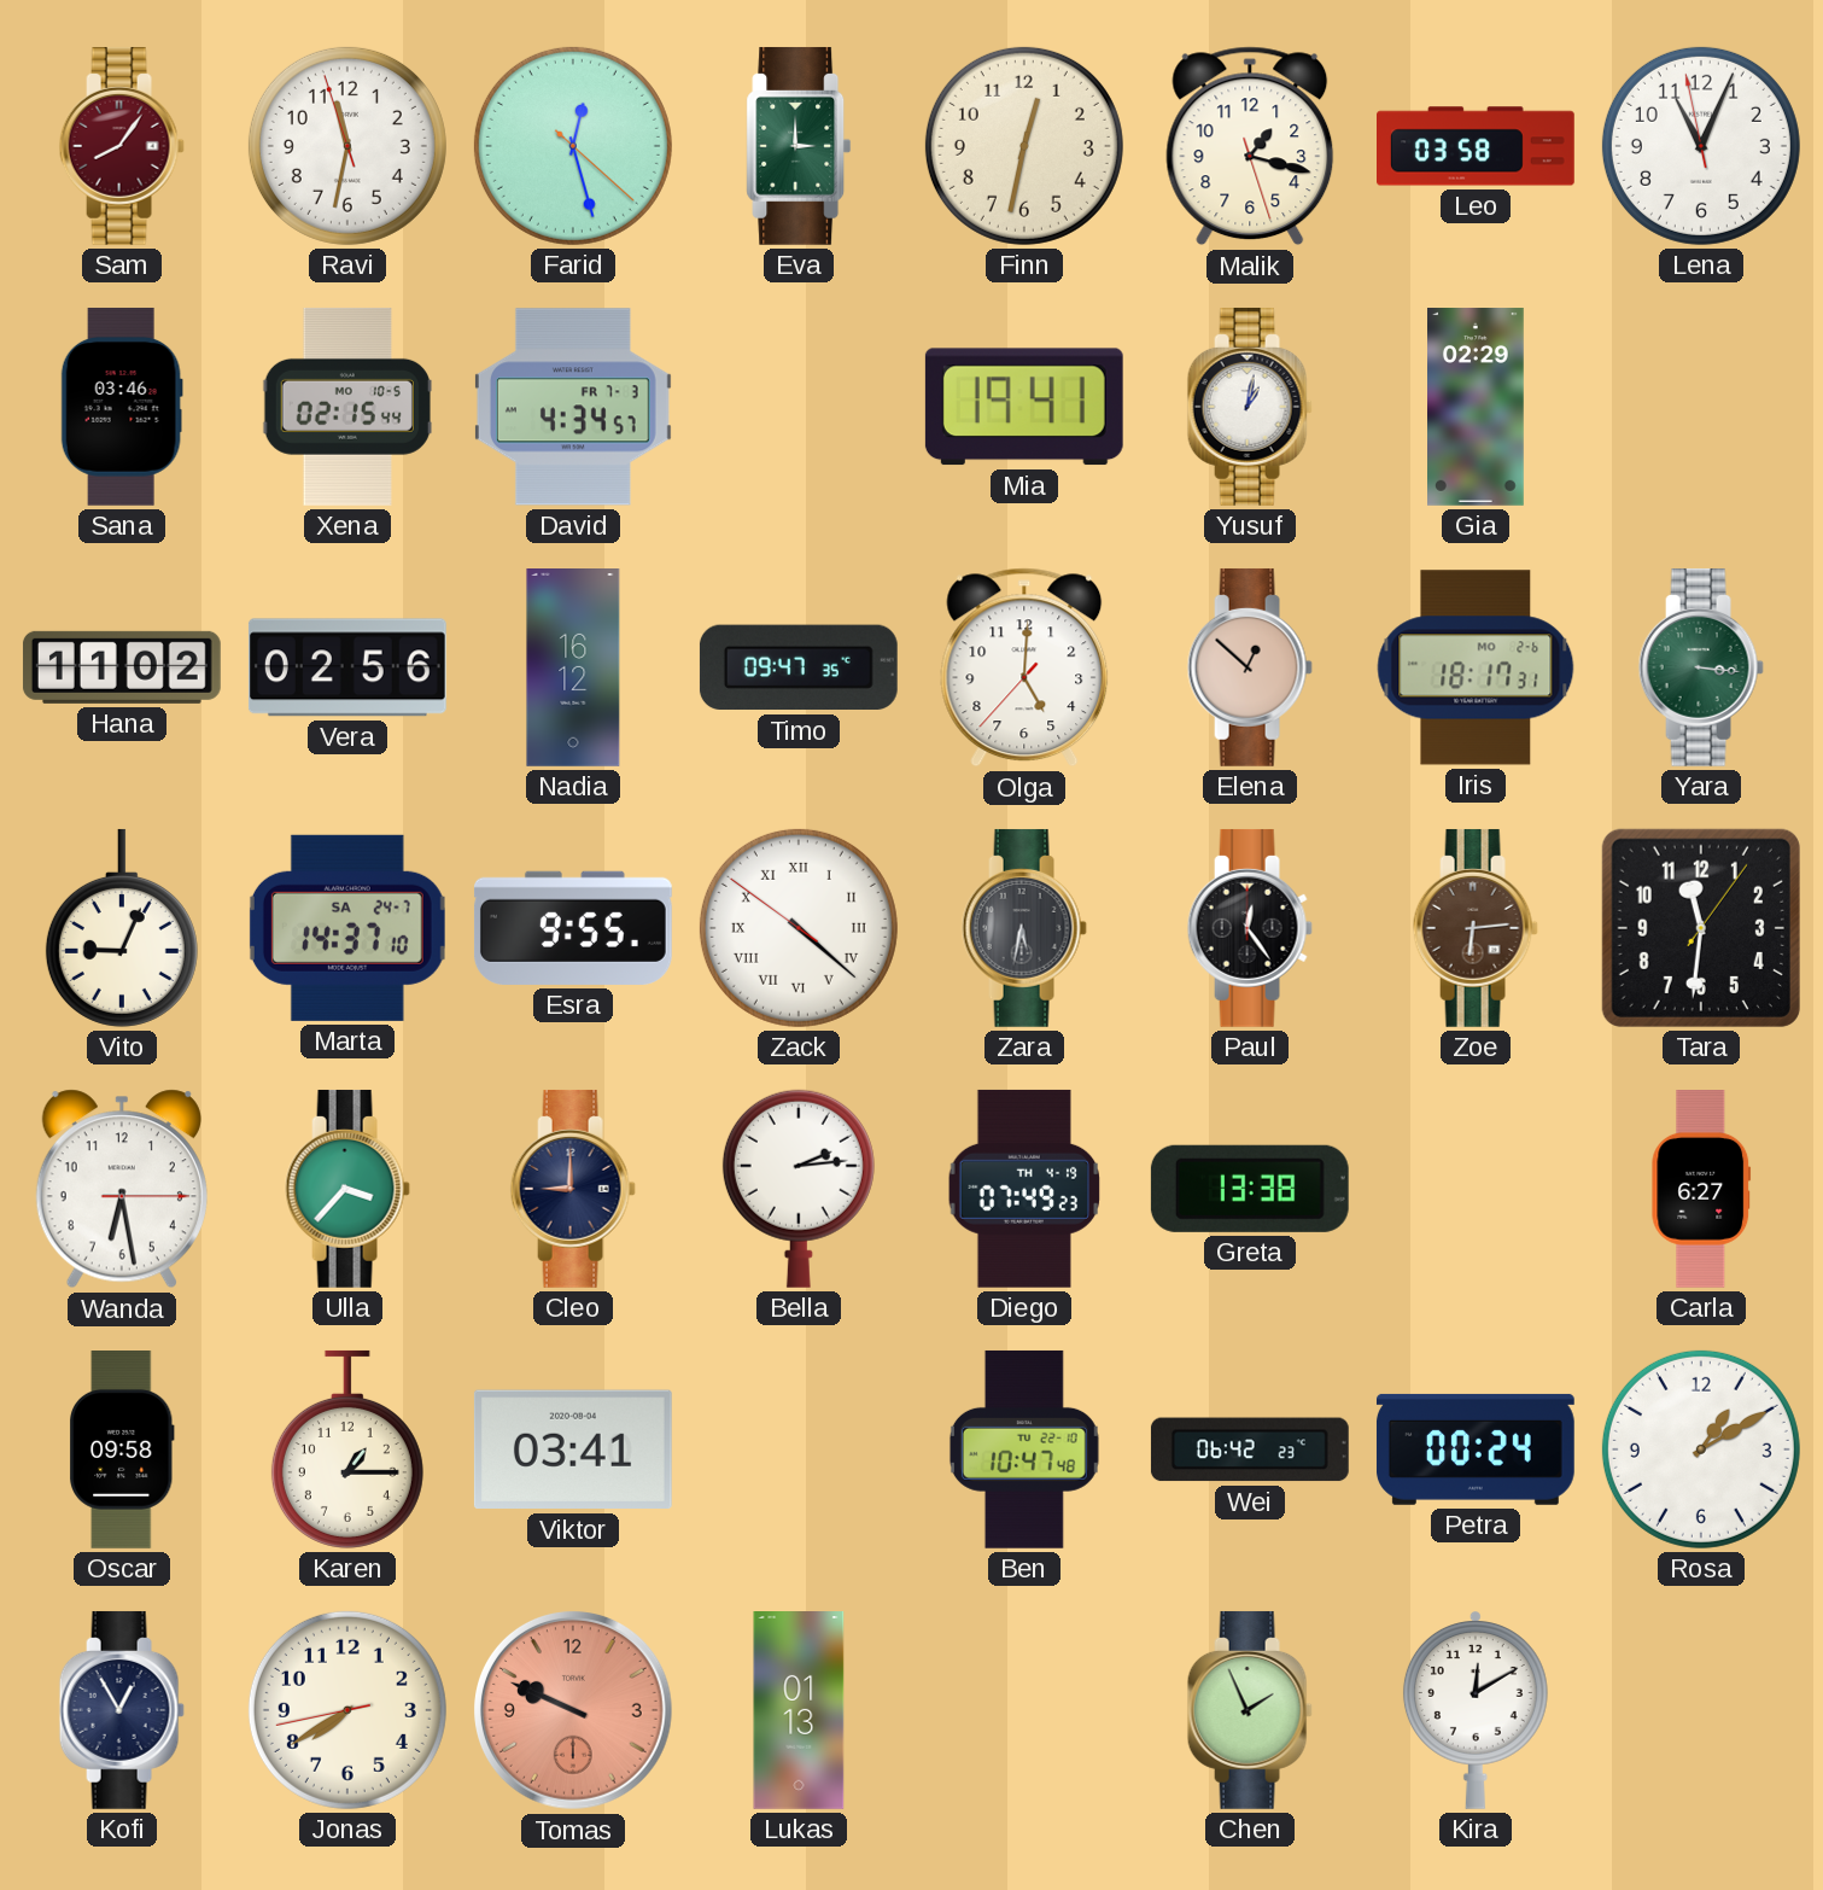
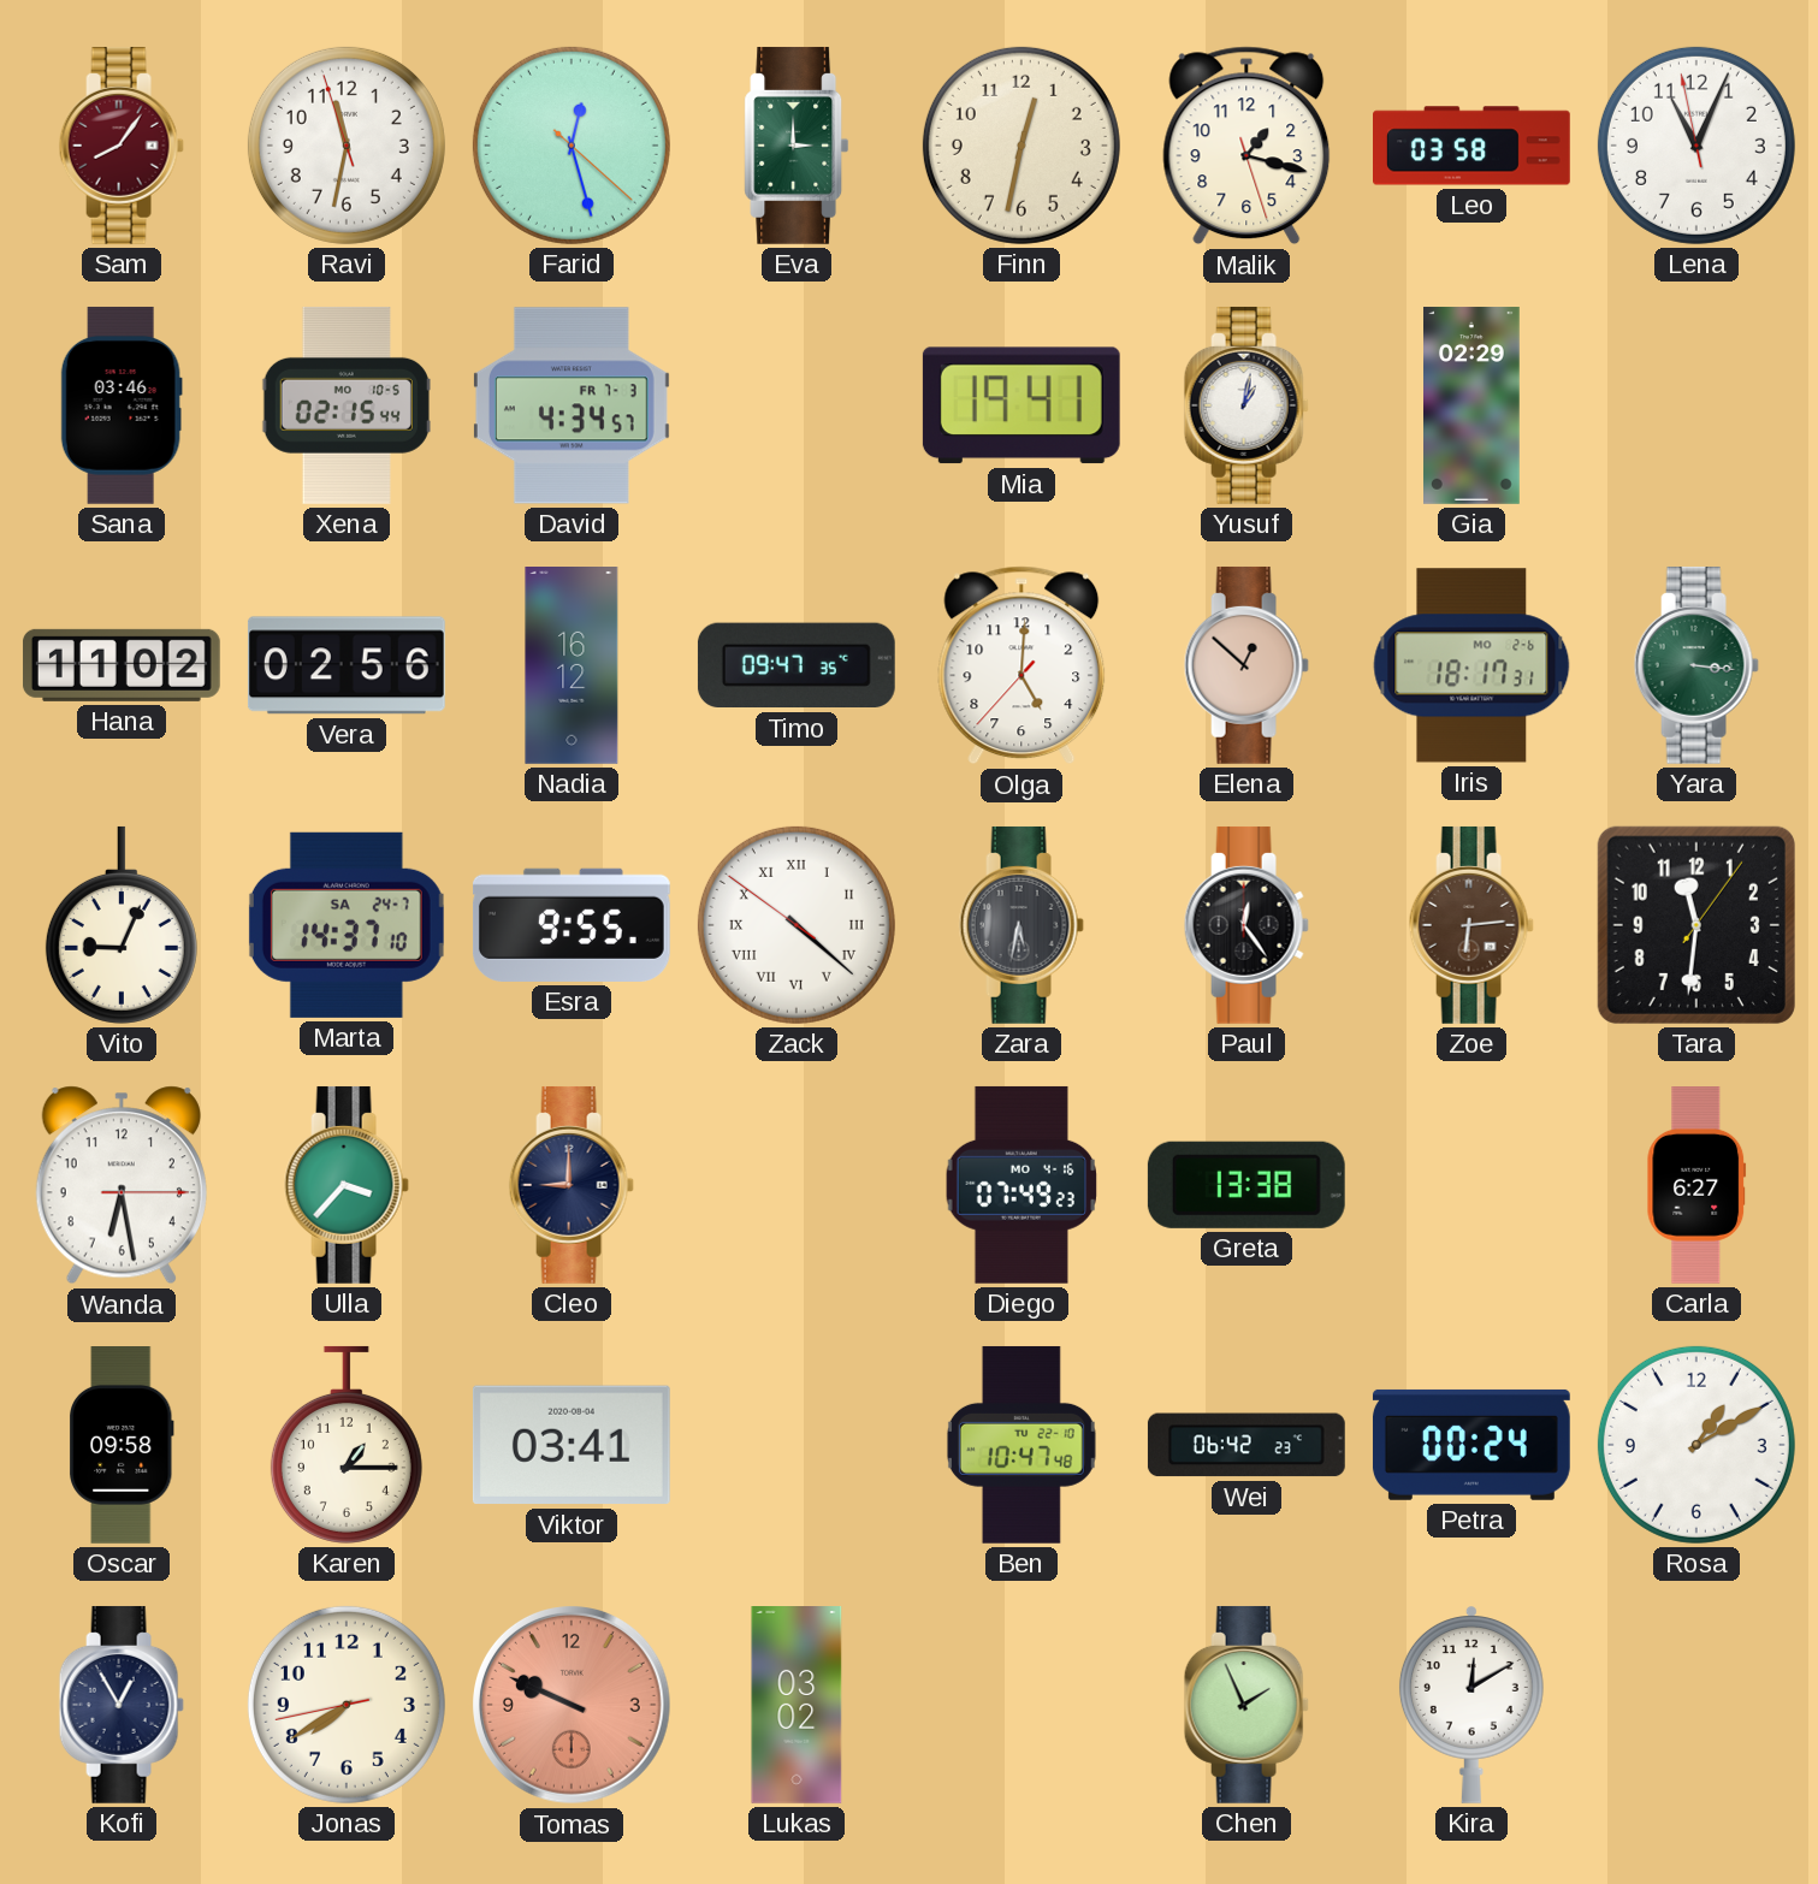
Bella: 2:14 -> none (799, 1189)
Diego date: TH 4-19 -> MO 4-16 (1021, 1185)
Lukas: 01:13 -> 03:02 (797, 1706)
